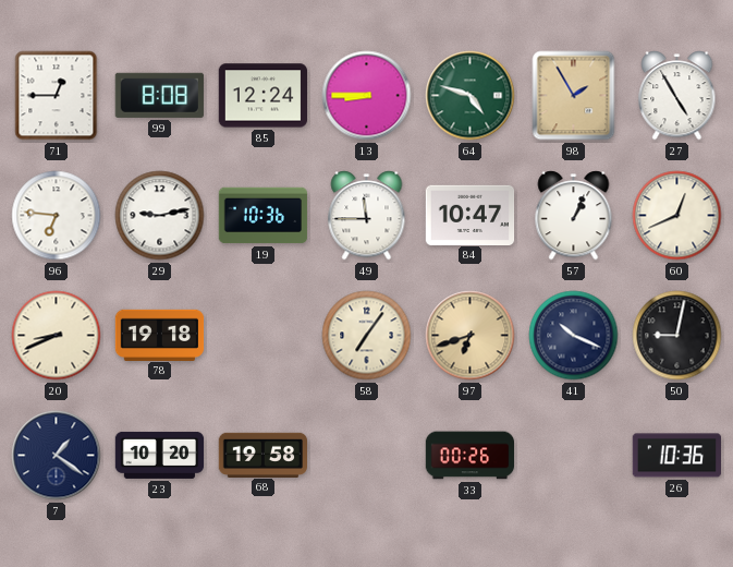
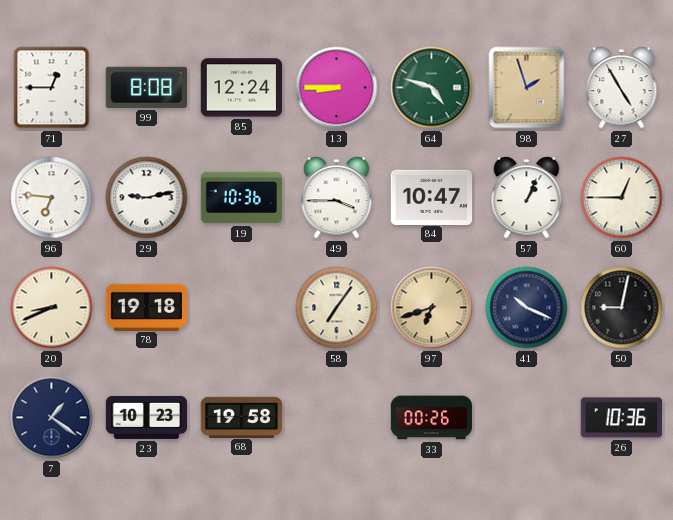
98: 1:55 -> 1:57 (527, 88)
49: 11:45 -> 3:45 (337, 198)
60: 12:41 -> 12:45 (622, 198)
23: 10:20 -> 10:23 (147, 417)
